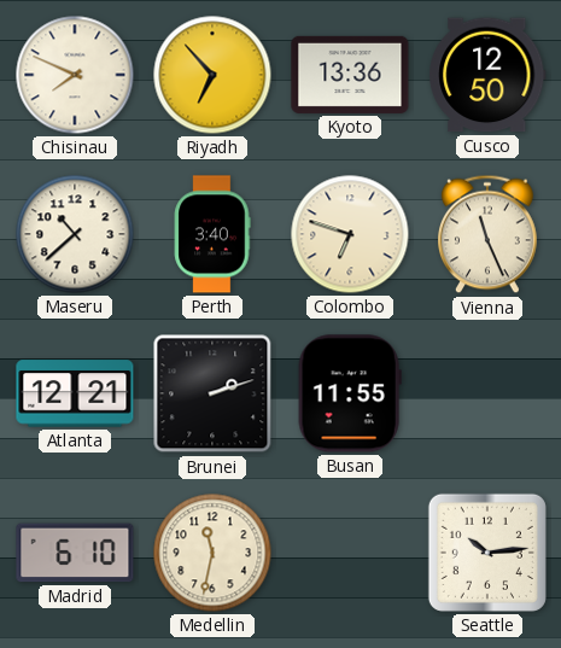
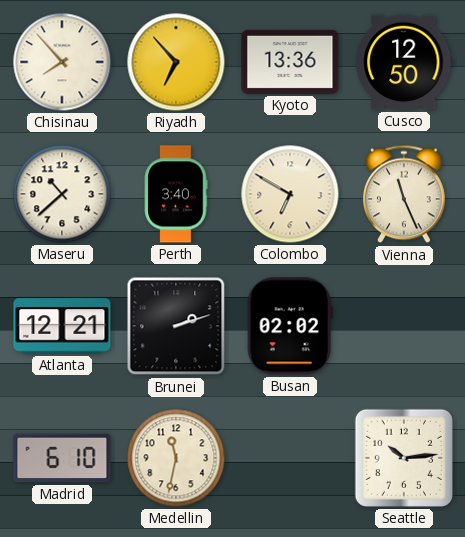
Chisinau: 7:49 -> 7:53 (62, 62)
Colombo: 6:48 -> 6:50 (290, 194)
Busan: 11:55 -> 02:02 (290, 326)
